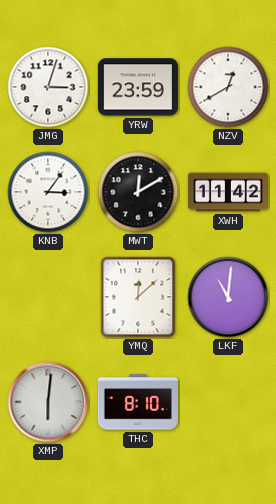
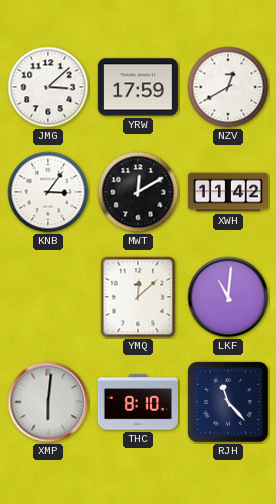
JMG: 3:03 -> 3:08 (48, 87)
YRW: 23:59 -> 17:59 (138, 87)
RJH: none -> 11:23 (228, 402)
